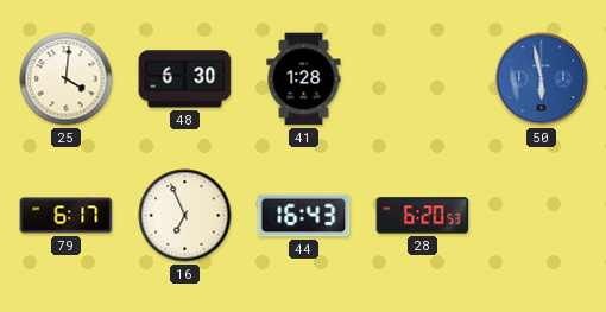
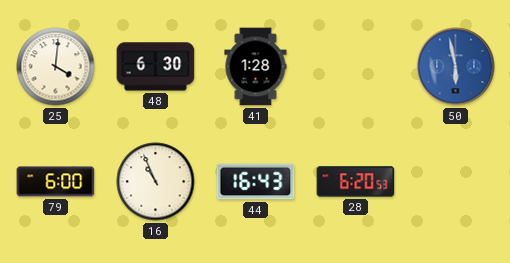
79: 6:17 -> 6:00 (56, 182)
16: 6:56 -> 10:56 (156, 182)
